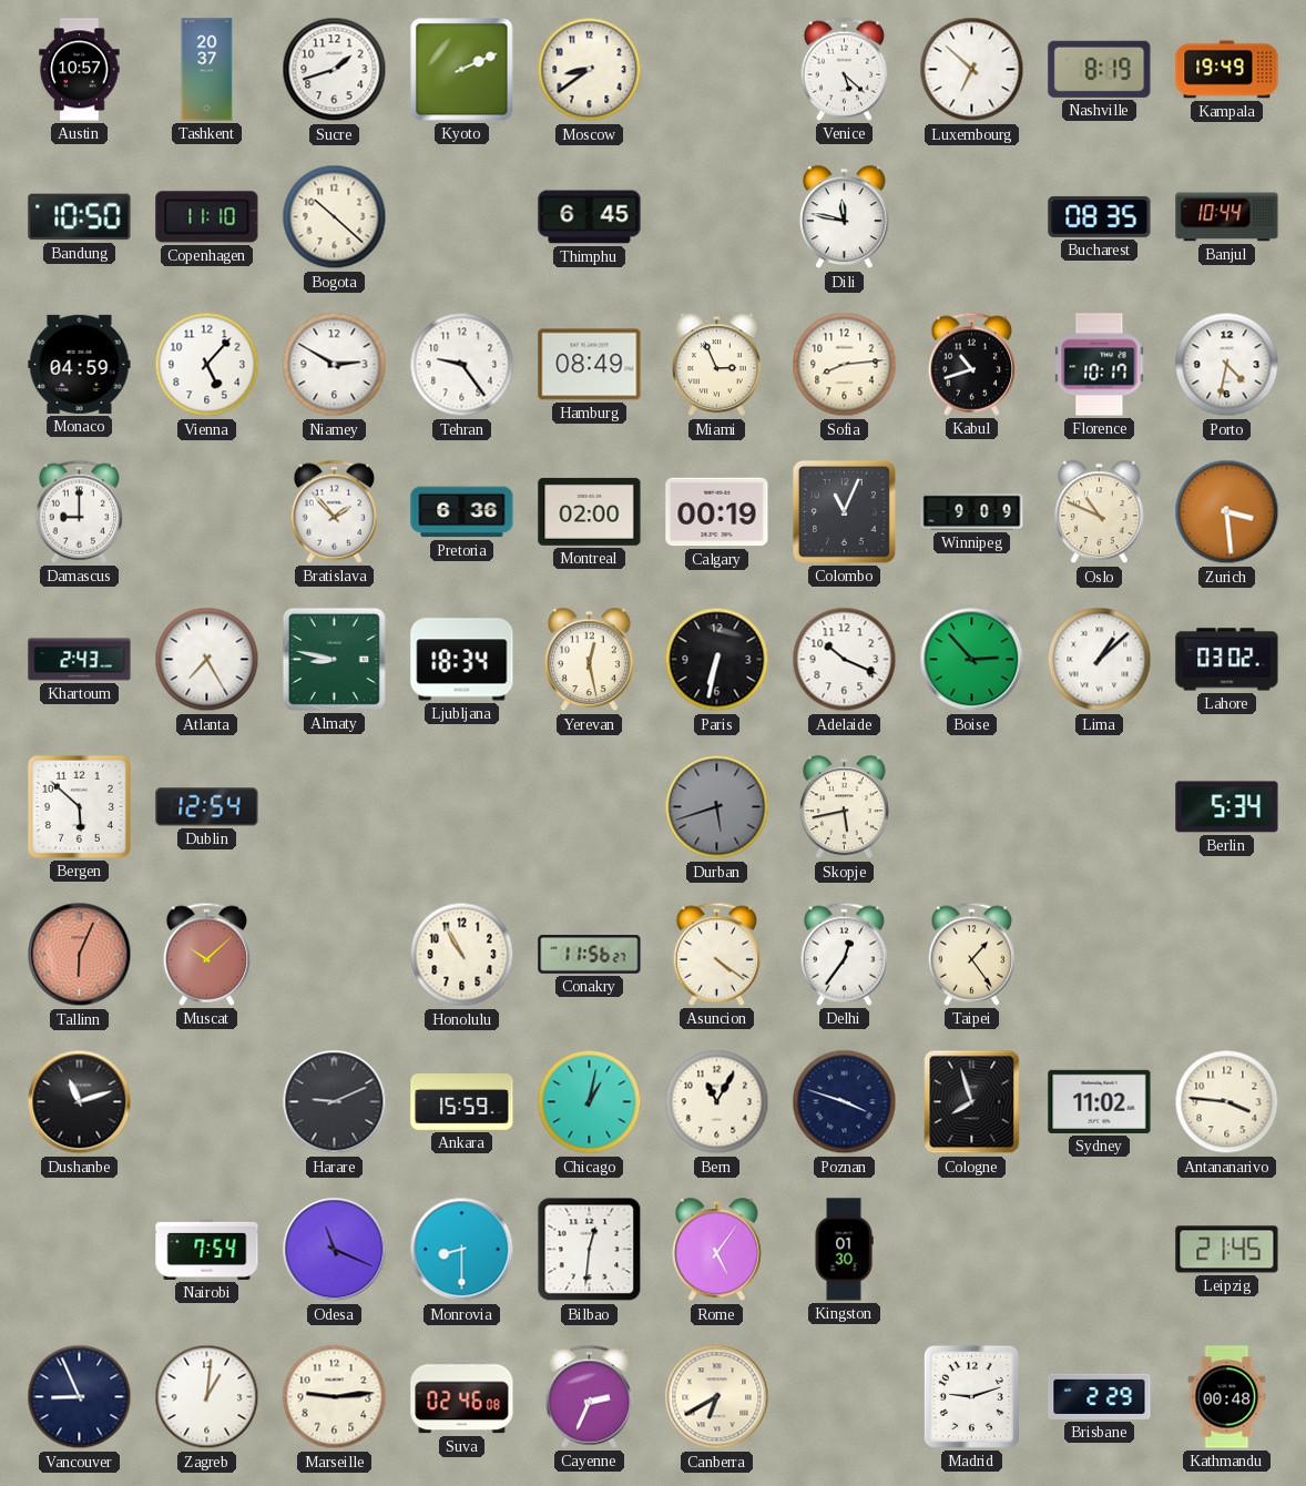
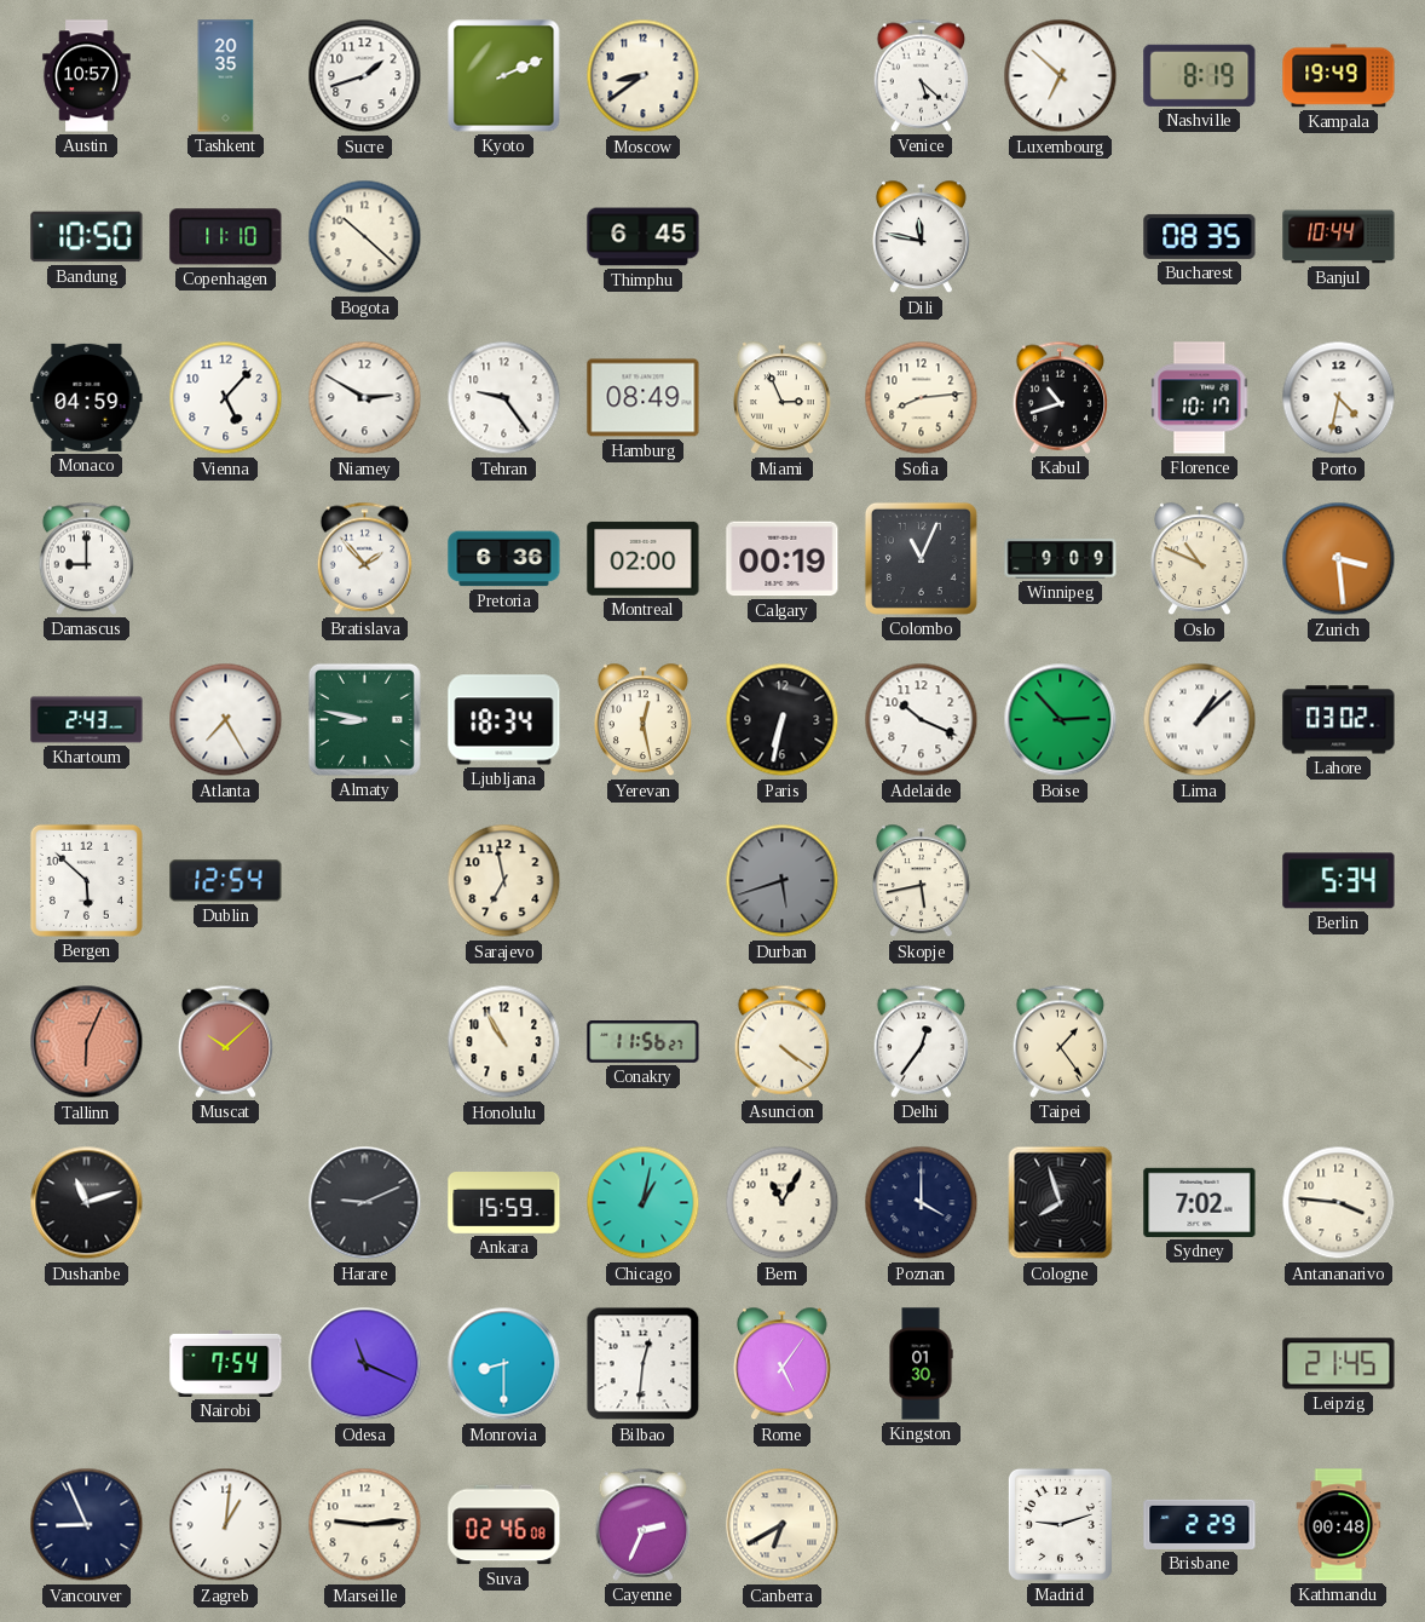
Tashkent: 20:37 -> 20:35 (226, 76)
Sarajevo: none -> 6:58 (504, 881)
Poznan: 3:48 -> 4:00 (922, 1203)
Sydney: 11:02 -> 7:02 (1200, 1202)
